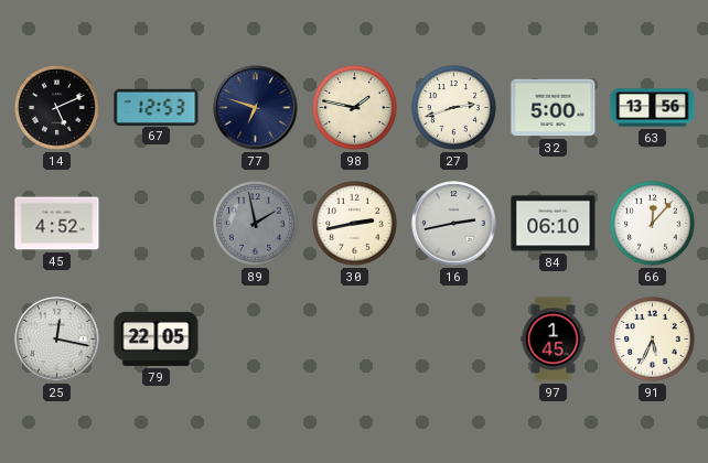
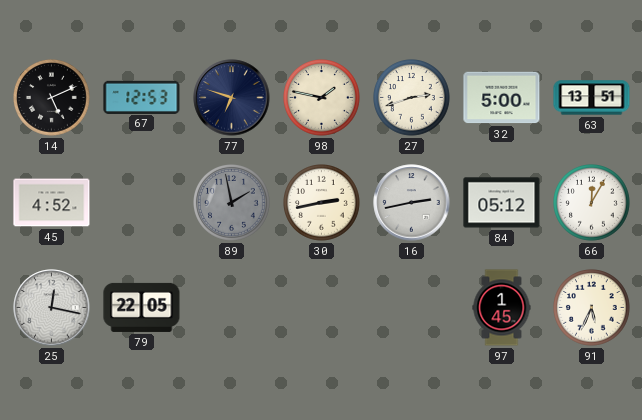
63: 13:56 -> 13:51 (592, 98)
84: 06:10 -> 05:12 (502, 203)
66: 12:07 -> 12:05 (592, 203)
